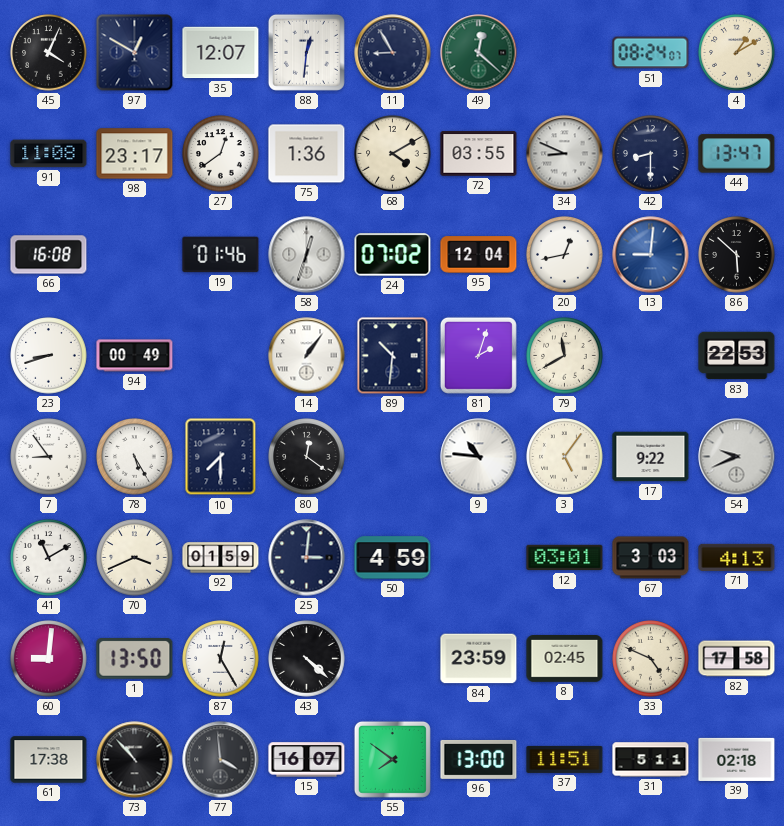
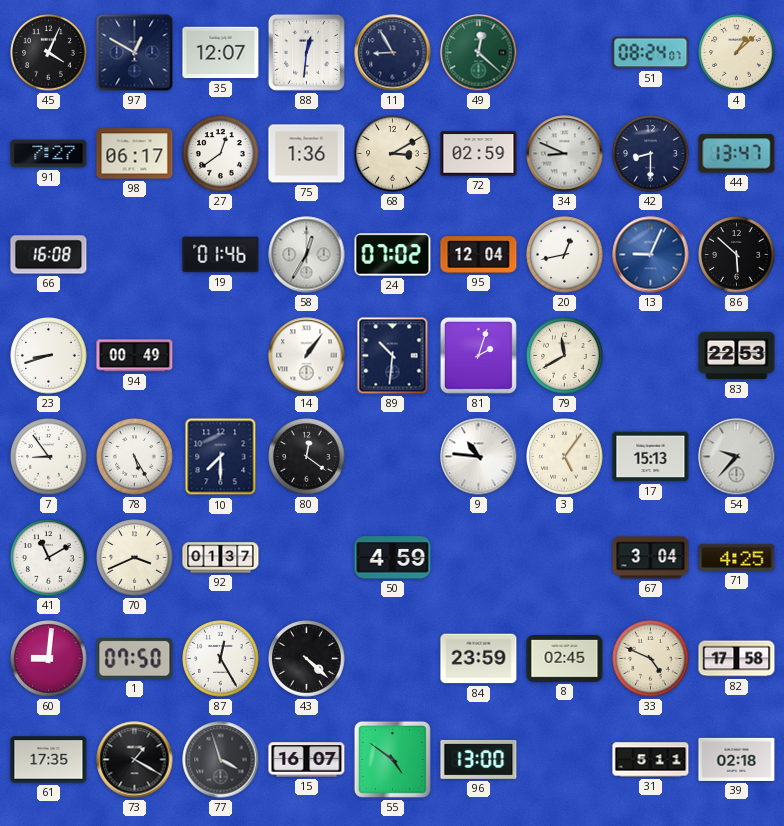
4: 1:10 -> 1:08 (737, 53)
91: 11:08 -> 7:27 (49, 154)
98: 23:17 -> 06:17 (135, 154)
68: 4:10 -> 3:10 (393, 154)
72: 03:55 -> 02:59 (479, 154)
58: 12:33 -> 12:35 (307, 255)
13: 9:01 -> 9:04 (651, 255)
17: 9:22 -> 15:13 (651, 457)
54: 9:41 -> 9:37 (737, 457)
92: 01:59 -> 01:37 (221, 558)
25: 3:01 -> none (307, 558)
12: 03:01 -> none (565, 558)
67: 3:03 -> 3:04 (651, 558)
71: 4:13 -> 4:25 (737, 557)
1: 13:50 -> 07:50 (135, 659)
61: 17:38 -> 17:35 (49, 760)
73: 10:53 -> 1:20 (135, 760)
77: 3:59 -> 3:57 (221, 760)
55: 7:51 -> 4:51 (392, 759)
37: 11:51 -> none (565, 759)
